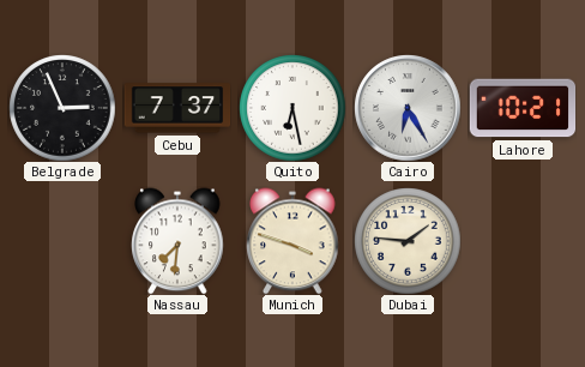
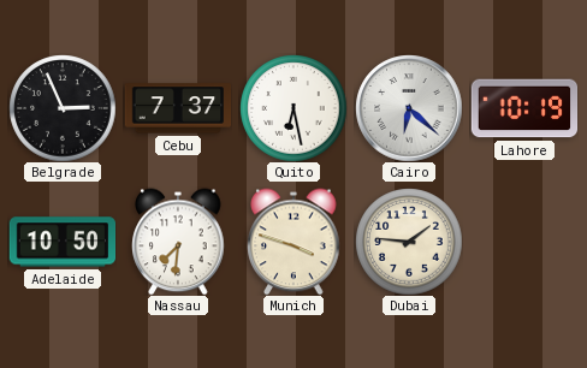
Cairo: 6:25 -> 6:22 (409, 108)
Lahore: 10:21 -> 10:19 (524, 108)
Adelaide: none -> 10:50 (63, 242)
